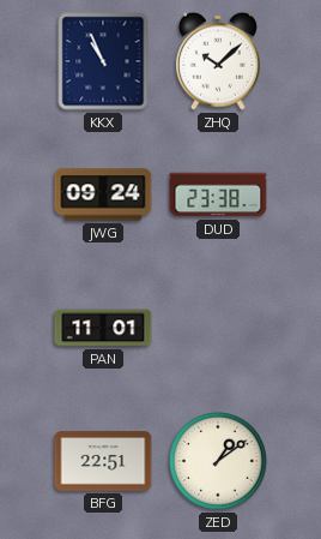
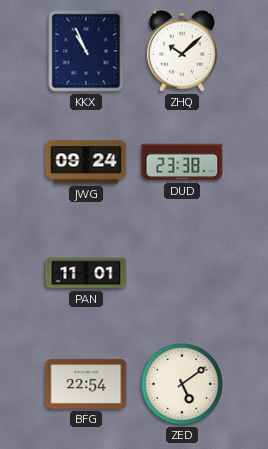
BFG: 22:51 -> 22:54 (86, 384)
ZED: 1:09 -> 5:09 (182, 384)
